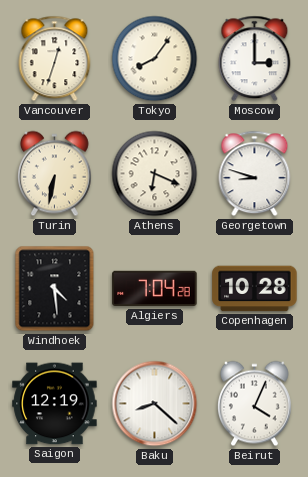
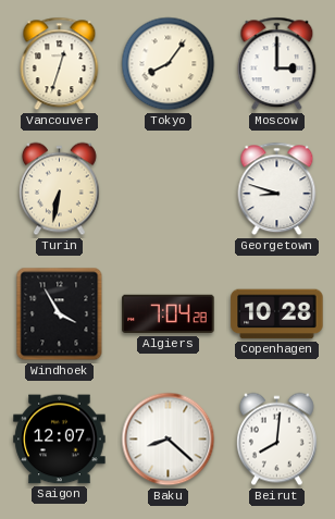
Athens: 6:19 -> none (155, 174)
Windhoek: 4:29 -> 3:55 (60, 314)
Saigon: 12:19 -> 12:07 (60, 440)
Beirut: 4:04 -> 8:01 (276, 440)
